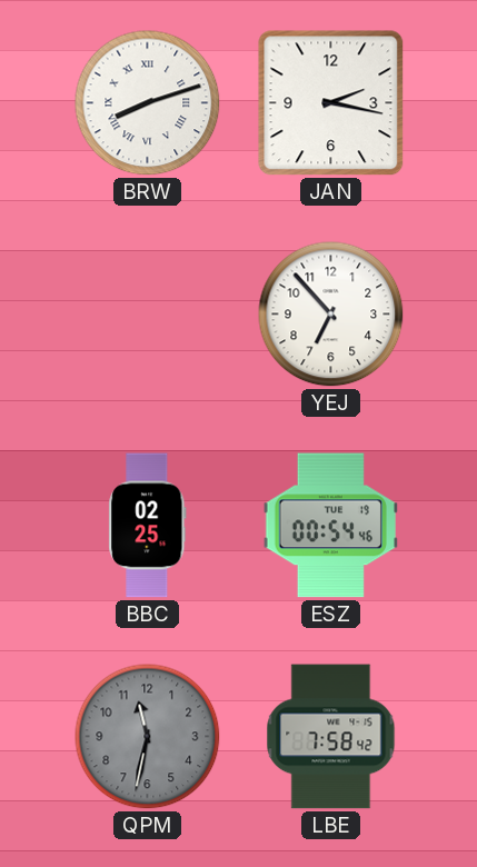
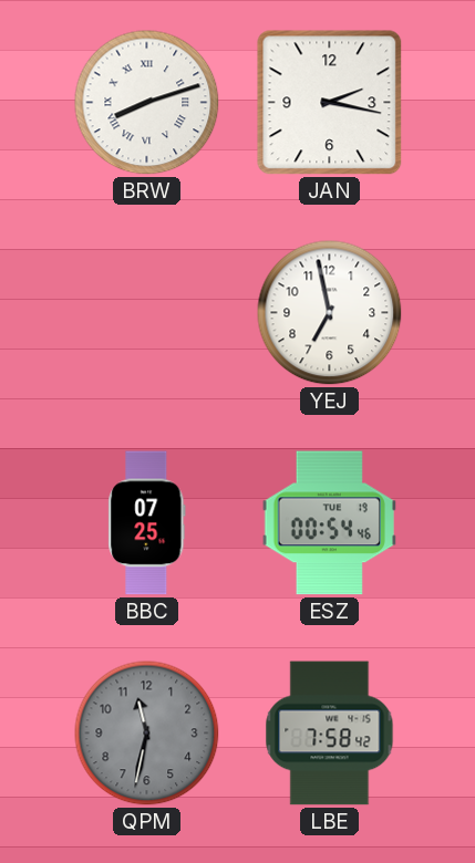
YEJ: 6:53 -> 6:58 (330, 313)
BBC: 02:25 -> 07:25 (147, 523)
